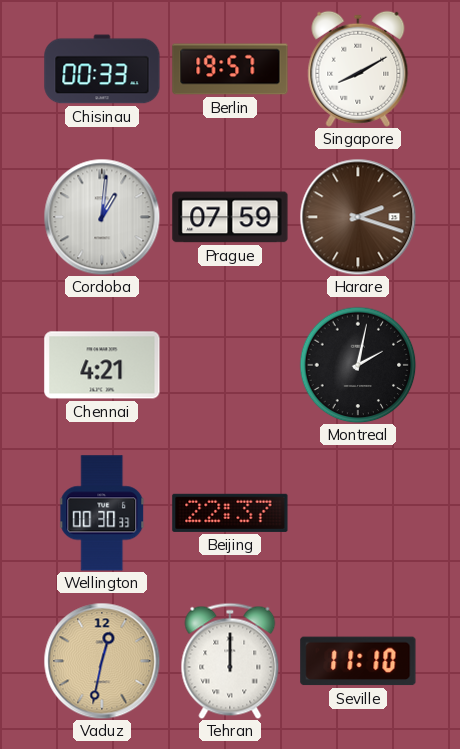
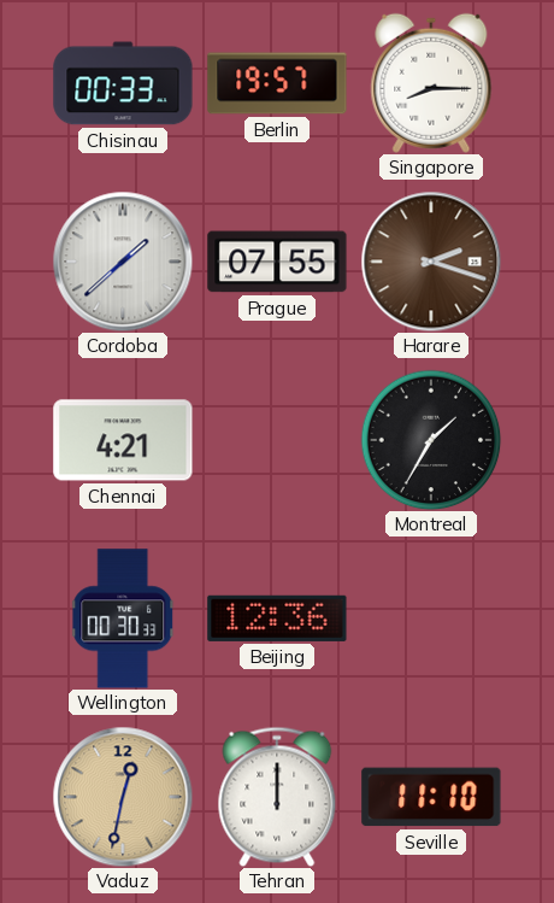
Singapore: 8:10 -> 8:15 (431, 83)
Cordoba: 1:01 -> 1:38 (123, 262)
Prague: 07:59 -> 07:55 (277, 262)
Montreal: 2:02 -> 1:35 (431, 440)
Beijing: 22:37 -> 12:36 (277, 618)
